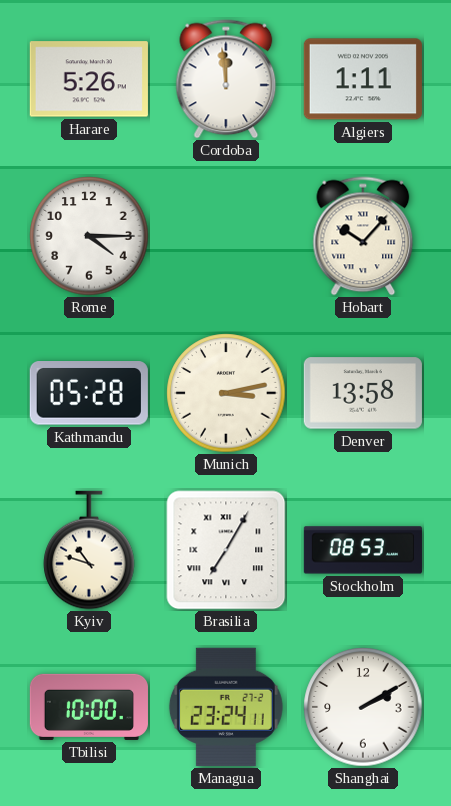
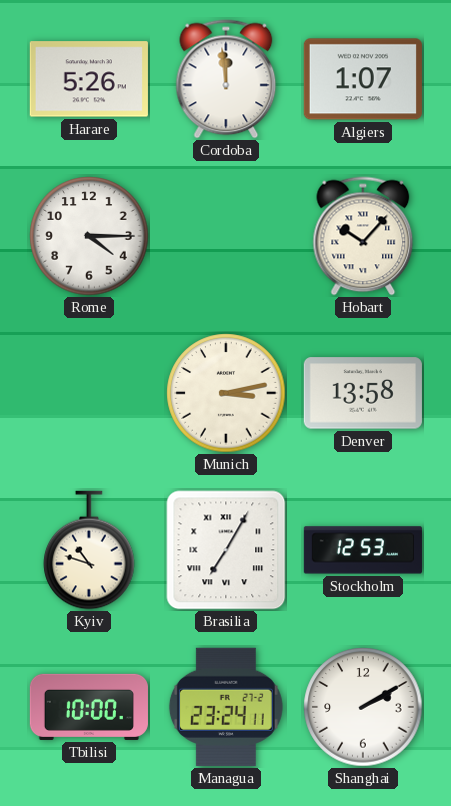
Algiers: 1:11 -> 1:07 (363, 79)
Kathmandu: 05:28 -> none (89, 394)
Stockholm: 08:53 -> 12:53 (363, 550)
